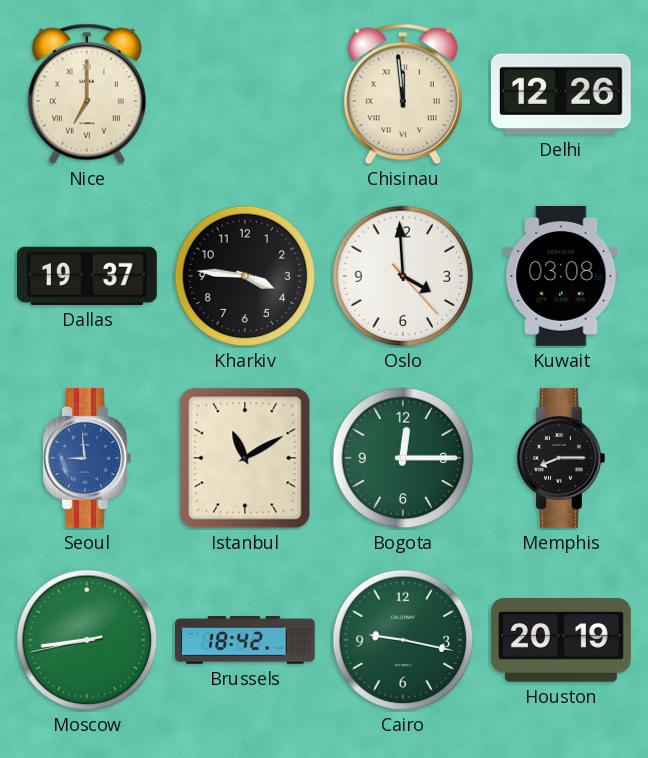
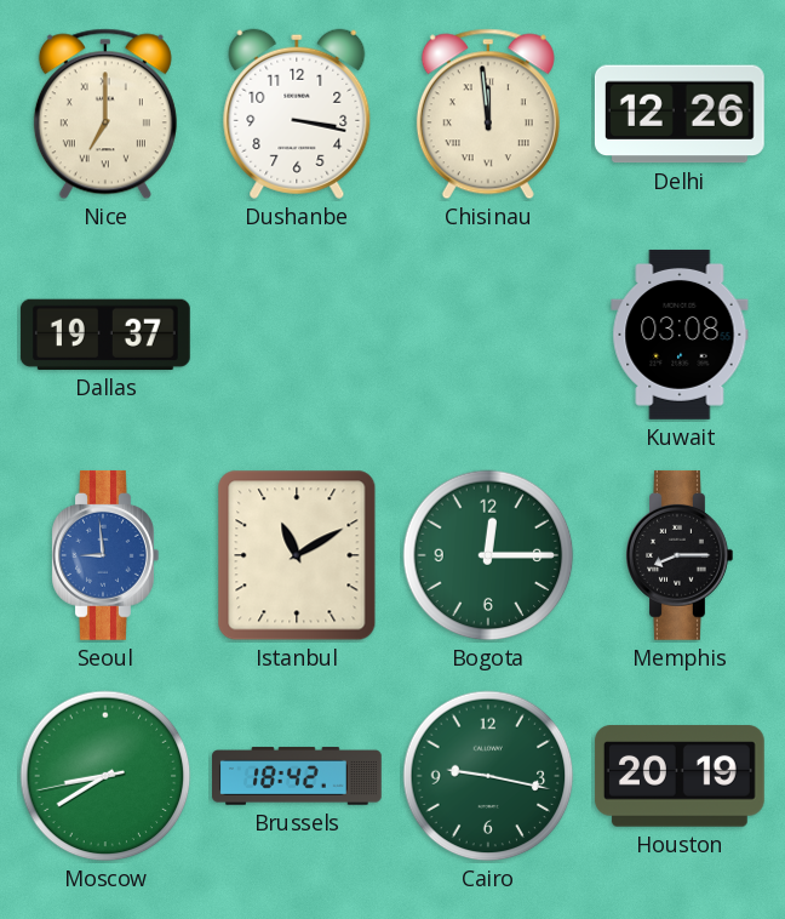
Dushanbe: none -> 3:17 (297, 114)
Kharkiv: 3:46 -> none (245, 276)
Oslo: 3:59 -> none (403, 276)
Moscow: 8:43 -> 8:39 (105, 776)
